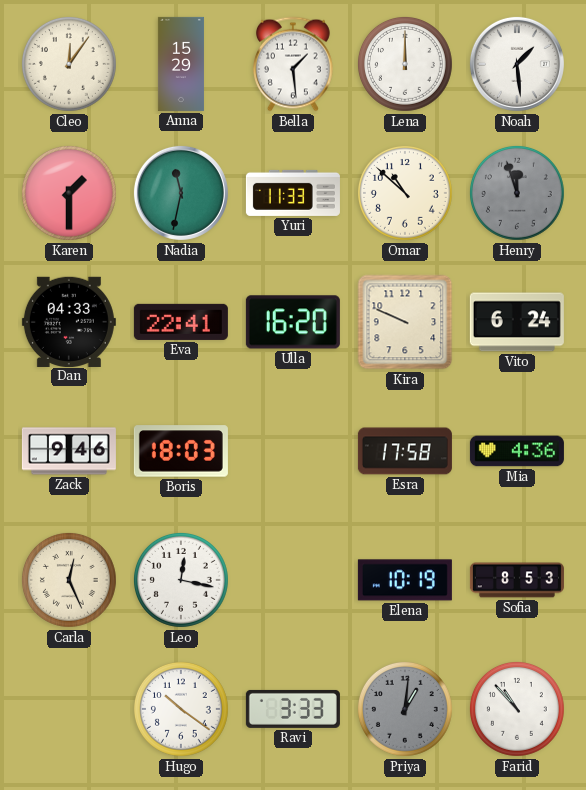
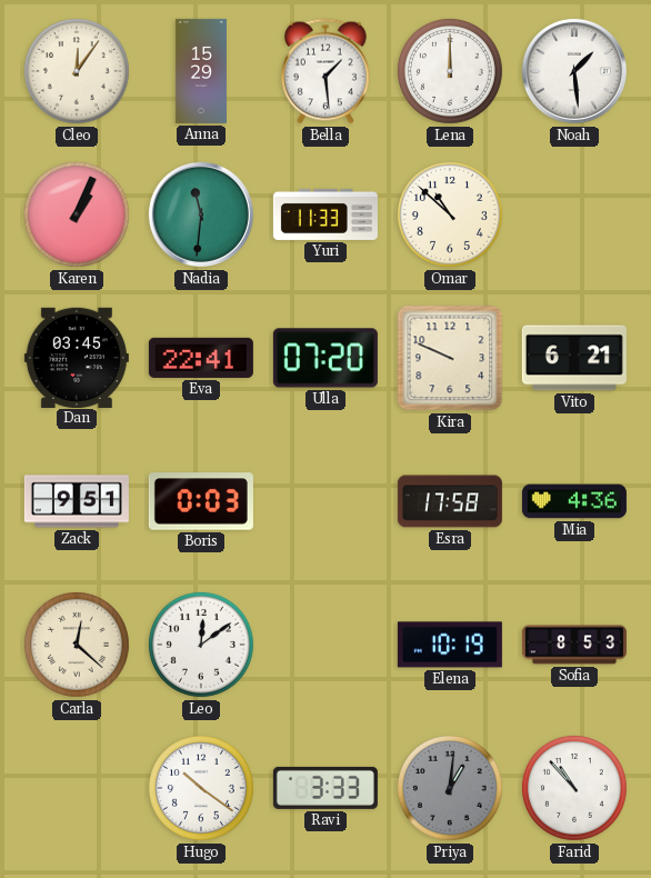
Karen: 1:30 -> 1:04 (77, 214)
Nadia: 11:32 -> 11:31 (201, 214)
Henry: 11:57 -> none (517, 193)
Dan: 04:33 -> 03:45 (77, 357)
Ulla: 16:20 -> 07:20 (325, 358)
Vito: 6:24 -> 6:21 (574, 358)
Zack: 9:46 -> 9:51 (77, 501)
Boris: 18:03 -> 0:03 (201, 501)
Carla: 12:26 -> 12:22 (77, 645)
Leo: 12:17 -> 12:09 (201, 645)
